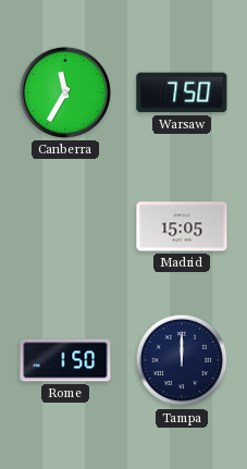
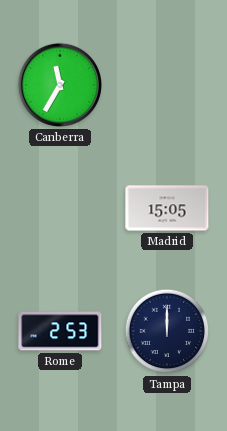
Warsaw: 7:50 -> none (182, 92)
Rome: 1:50 -> 2:53 (60, 331)
